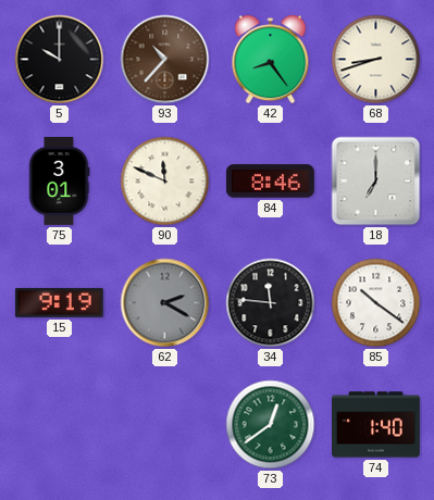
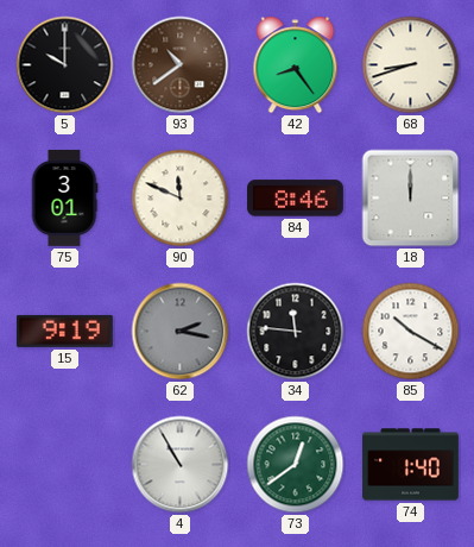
93: 10:37 -> 10:39 (181, 65)
18: 7:00 -> 12:00 (411, 199)
62: 2:20 -> 2:17 (181, 332)
85: 10:21 -> 10:20 (411, 332)
4: none -> 10:55 (181, 465)
